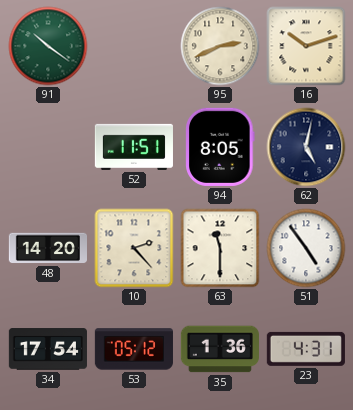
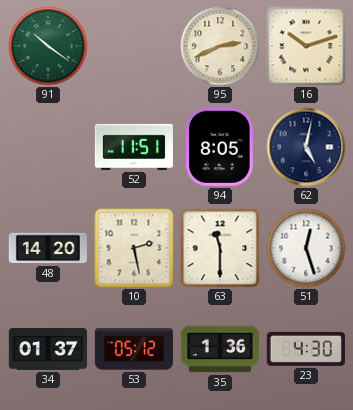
10: 2:23 -> 2:28 (134, 248)
51: 4:54 -> 12:27 (306, 248)
34: 17:54 -> 01:37 (48, 349)
23: 4:31 -> 4:30 (306, 349)
